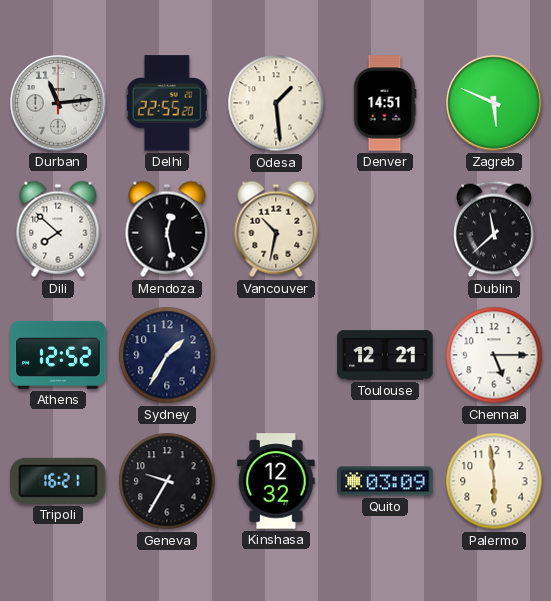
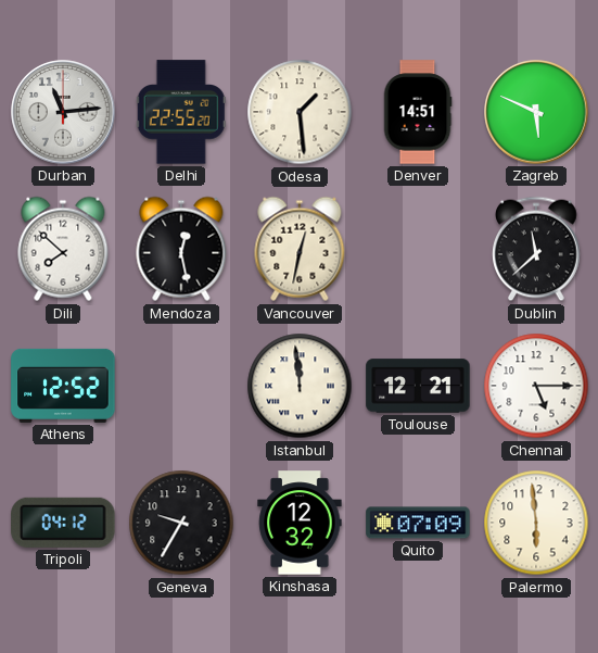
Vancouver: 10:32 -> 12:32 (300, 249)
Sydney: 1:35 -> none (167, 355)
Istanbul: none -> 11:59 (300, 386)
Tripoli: 16:21 -> 04:12 (63, 523)
Quito: 03:09 -> 07:09 (418, 523)
